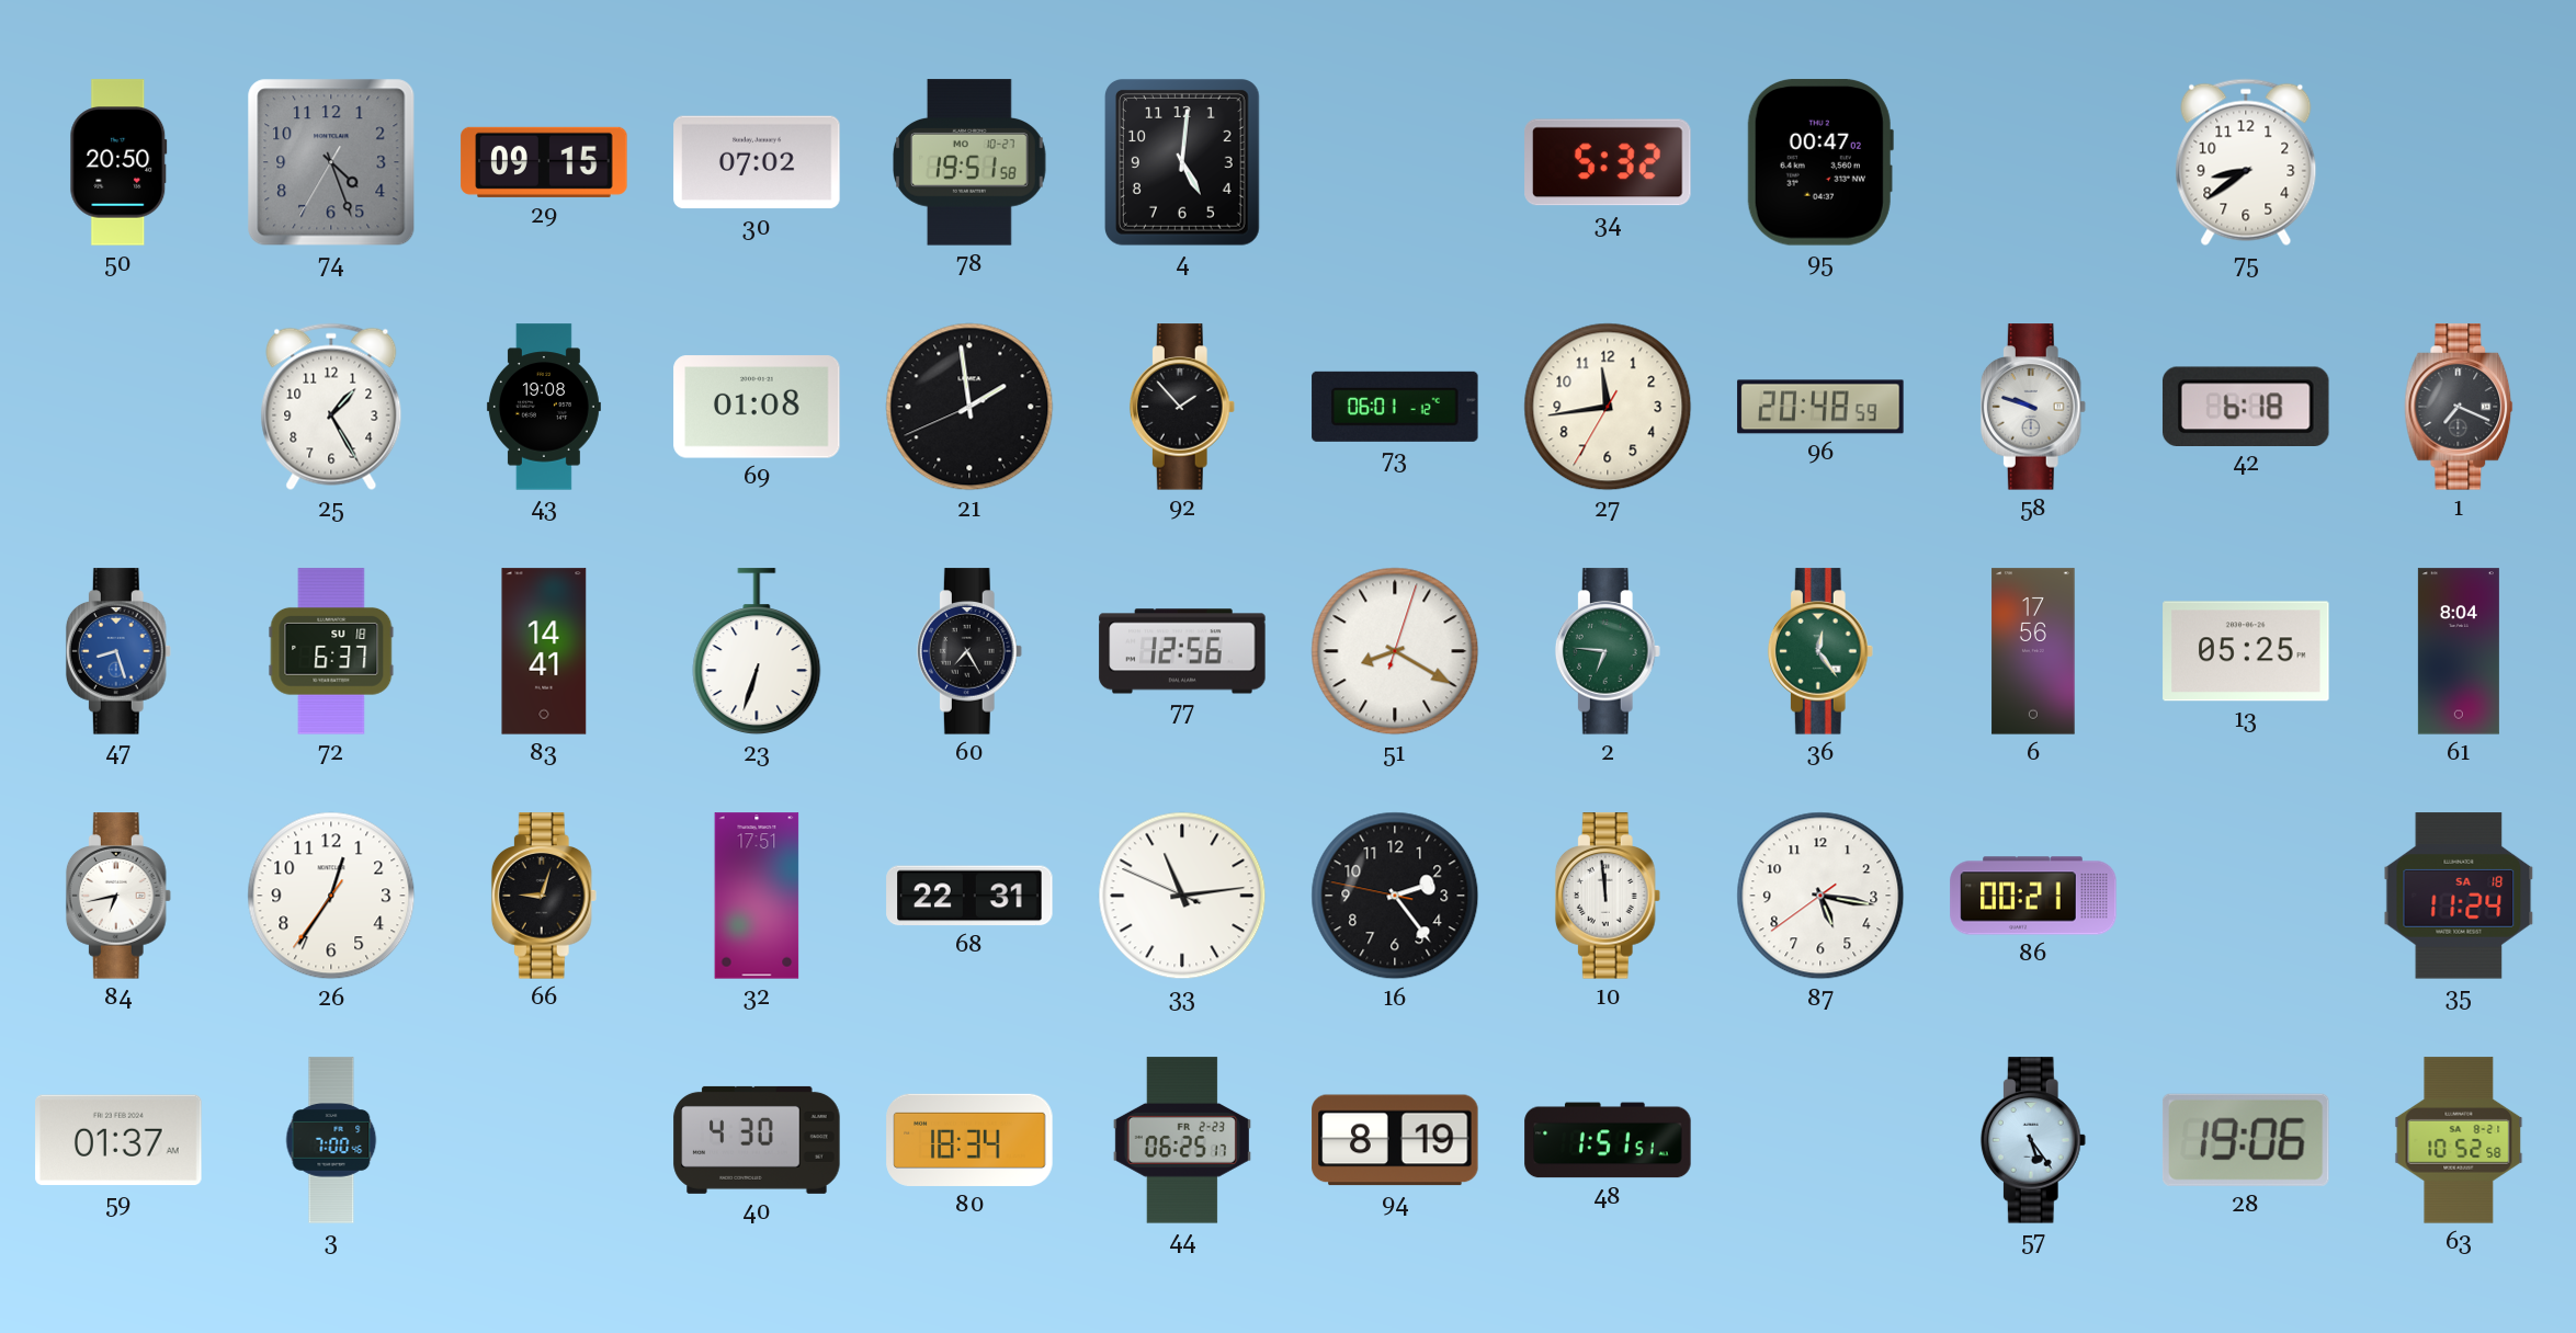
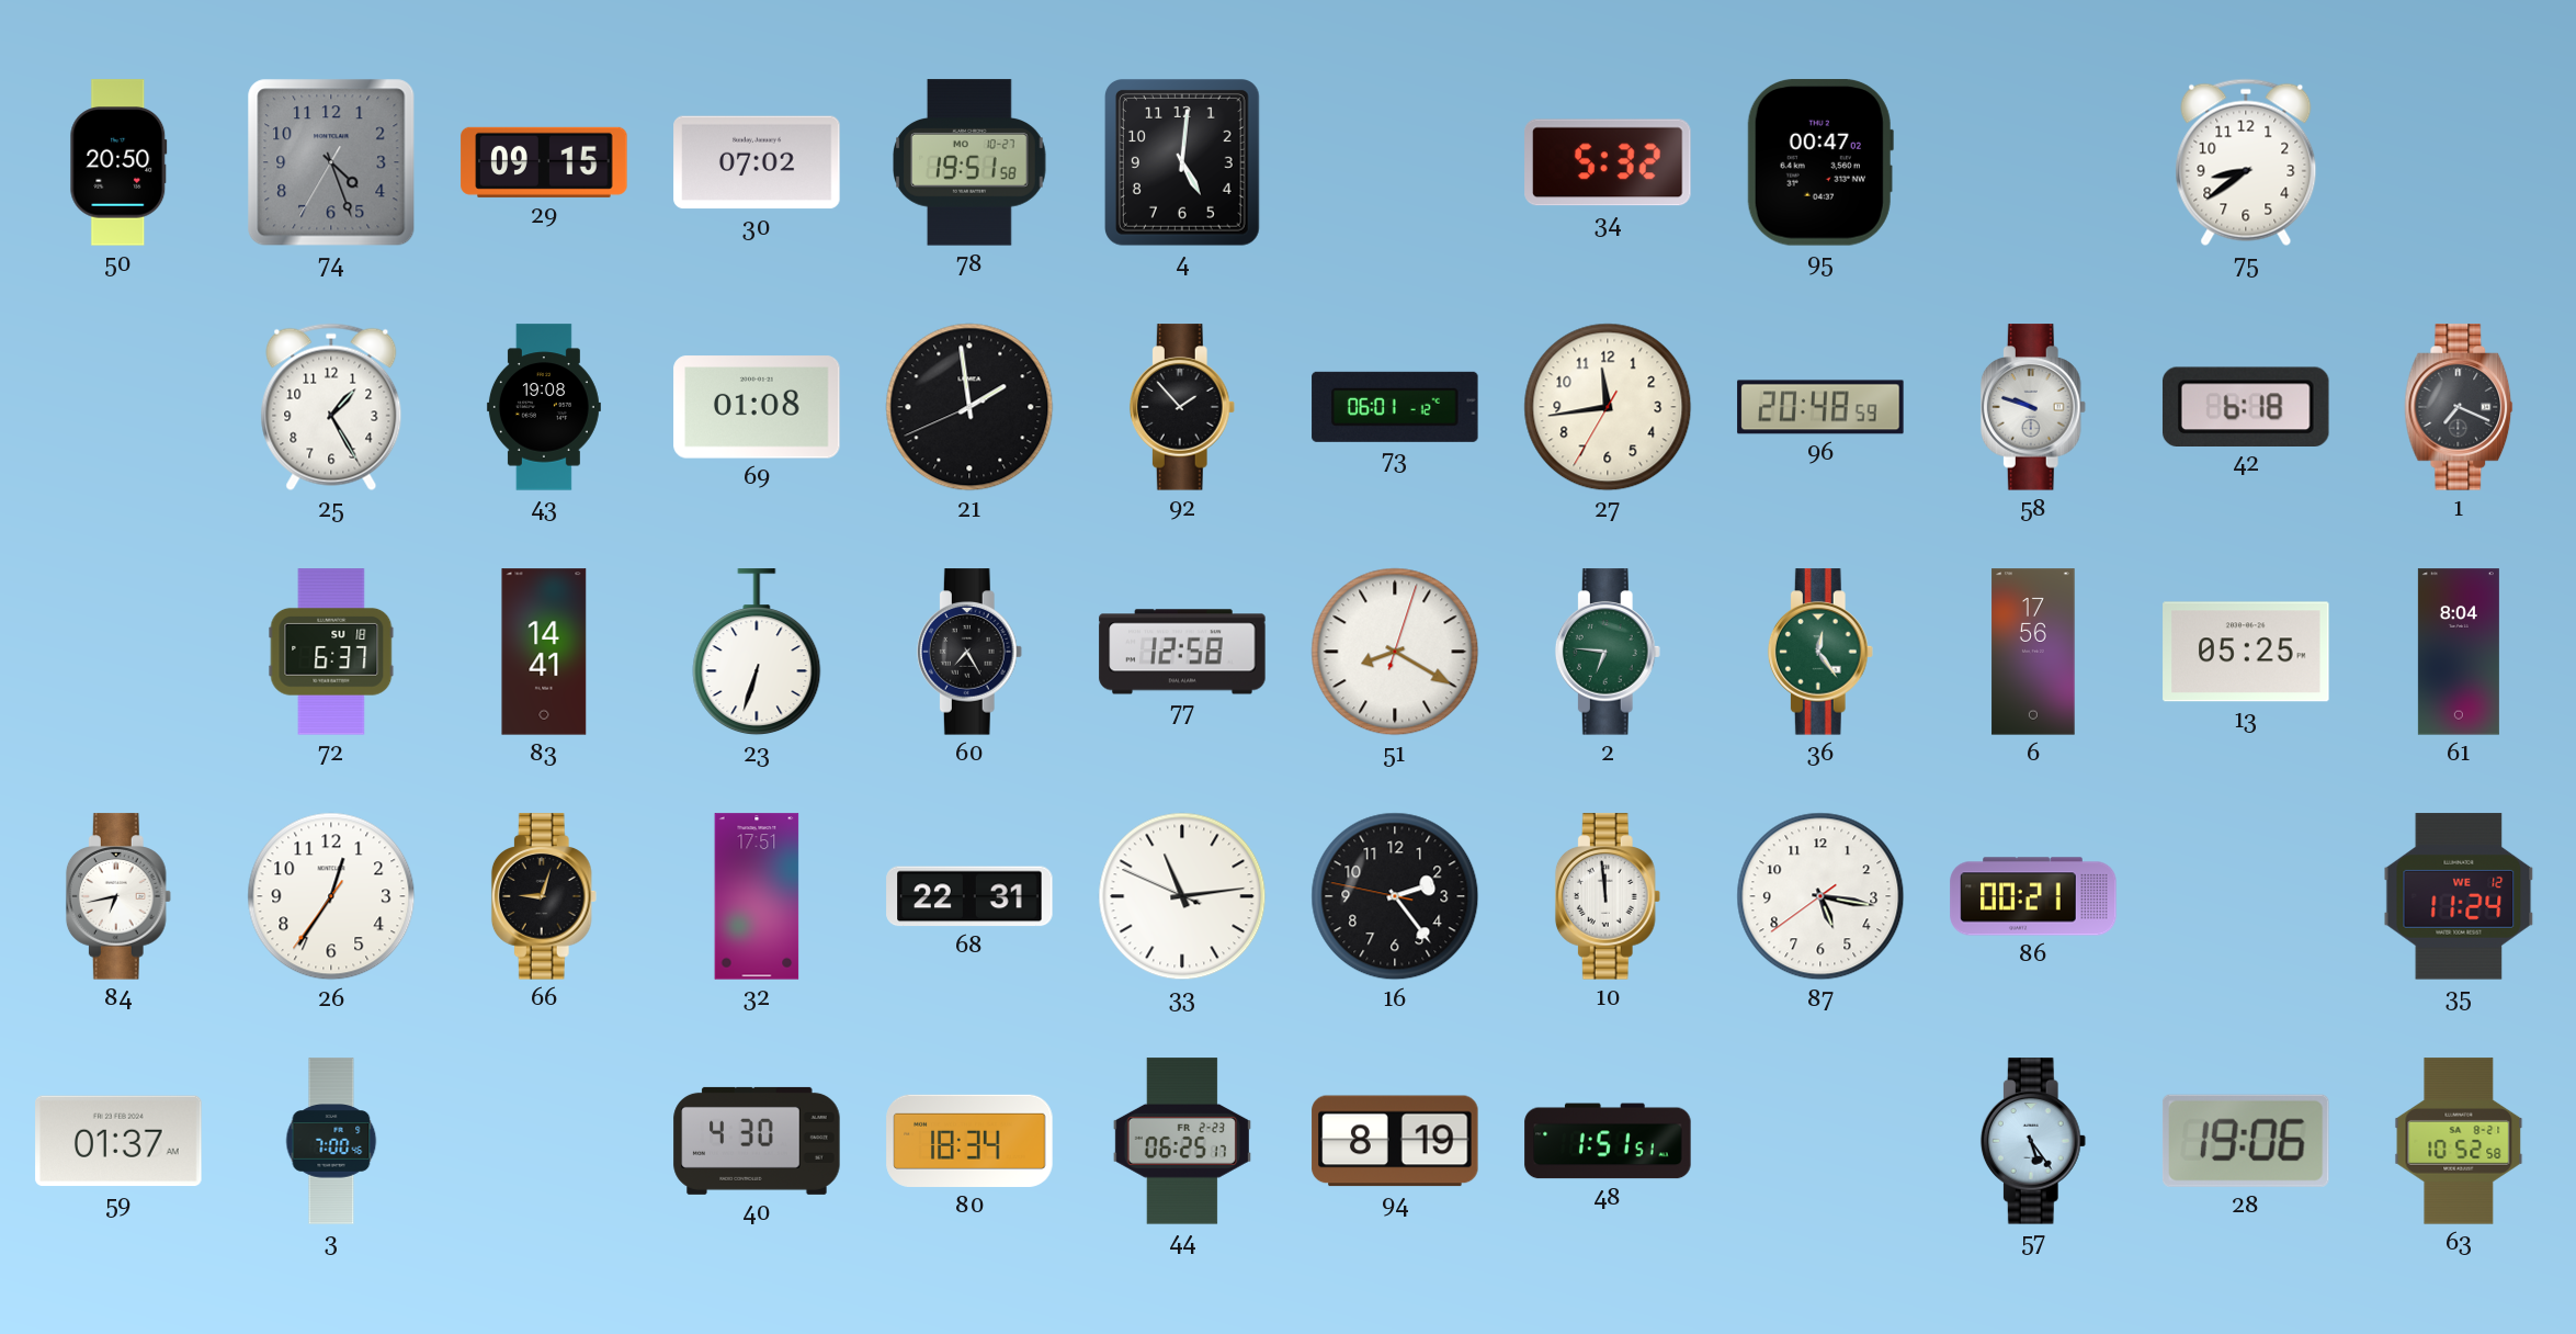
47: 8:27 -> none (118, 651)
77: 12:56 -> 12:58 (1182, 652)
35 date: SA 18 -> WE 12 (2459, 896)
